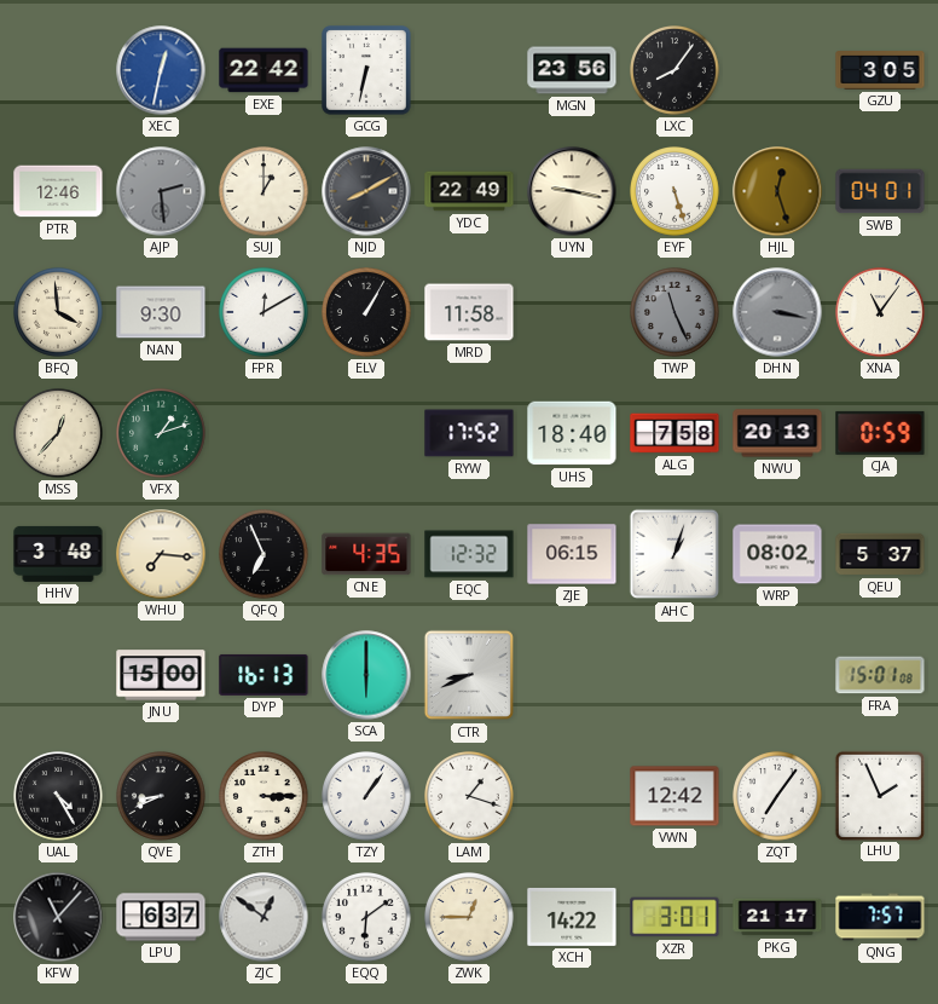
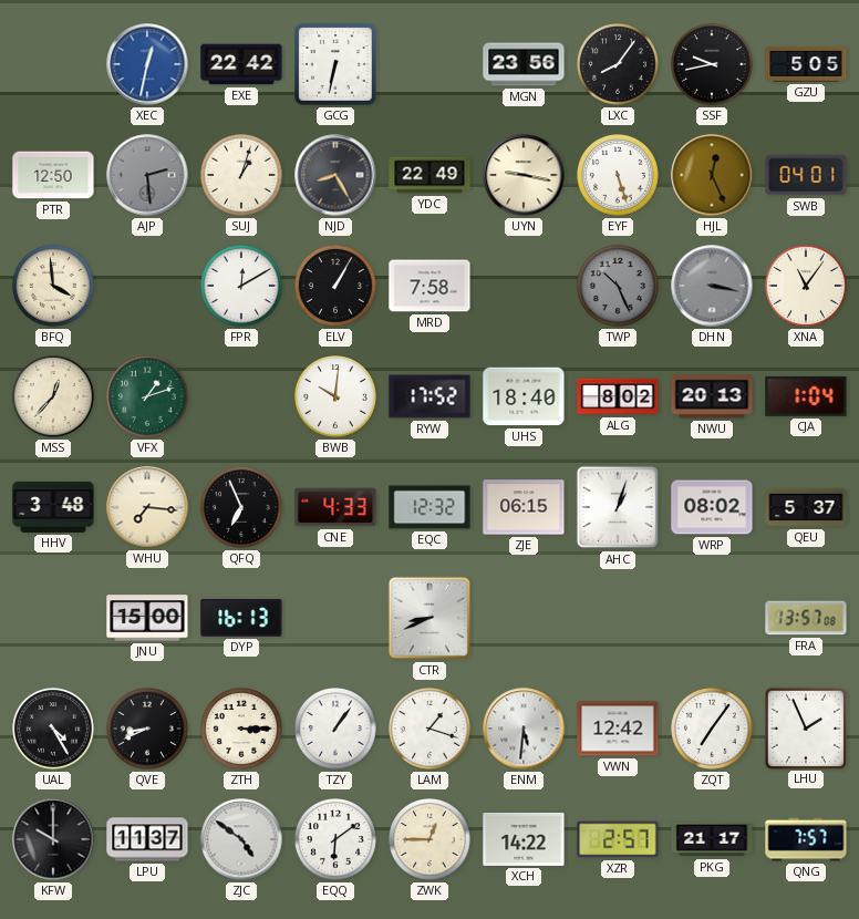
SSF: none -> 9:43 (713, 65)
GZU: 3:05 -> 5:05 (806, 65)
PTR: 12:46 -> 12:50 (53, 175)
SUJ: 1:00 -> 1:03 (242, 176)
NJD: 8:10 -> 8:25 (335, 175)
HJL: 12:27 -> 12:26 (712, 175)
NAN: 9:30 -> none (161, 312)
MRD: 11:58 -> 7:58 (429, 286)
TWP: 11:26 -> 10:26 (619, 287)
BWB: none -> 10:01 (337, 397)
ALG: 7:58 -> 8:02 (618, 396)
CJA: 0:59 -> 1:04 (806, 396)
CNE: 4:35 -> 4:33 (335, 507)
SCA: 6:00 -> none (366, 675)
FRA: 15:01 -> 13:57 (806, 618)
ENM: none -> 5:31 (524, 729)
KFW: 11:07 -> 10:00 (53, 839)
LPU: 6:37 -> 11:37 (147, 839)
ZJC: 12:51 -> 4:51 (241, 839)
XZR: 3:01 -> 2:57 (618, 839)
